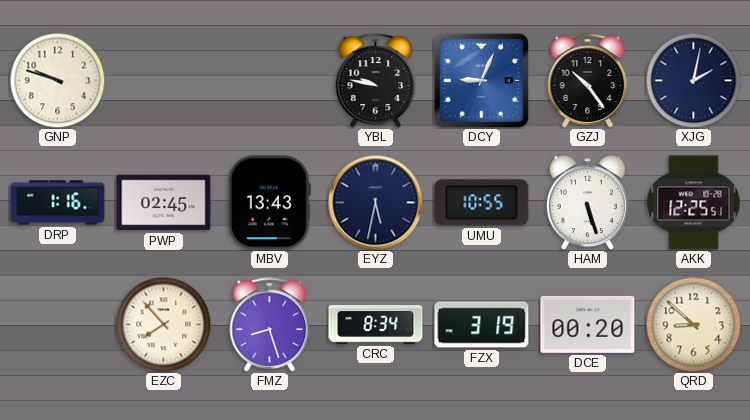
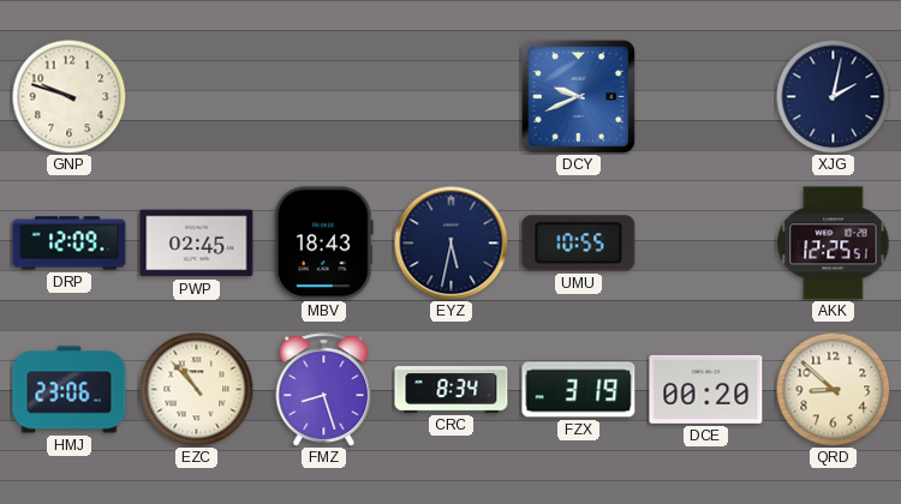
YBL: 9:47 -> none (376, 81)
DCY: 9:04 -> 9:41 (578, 96)
GZJ: 10:24 -> none (588, 81)
DRP: 1:16 -> 12:09 (70, 244)
MBV: 13:43 -> 18:43 (323, 244)
HAM: 5:27 -> none (587, 203)
HMJ: none -> 23:06 (70, 390)
EZC: 7:53 -> 10:53 (196, 389)
